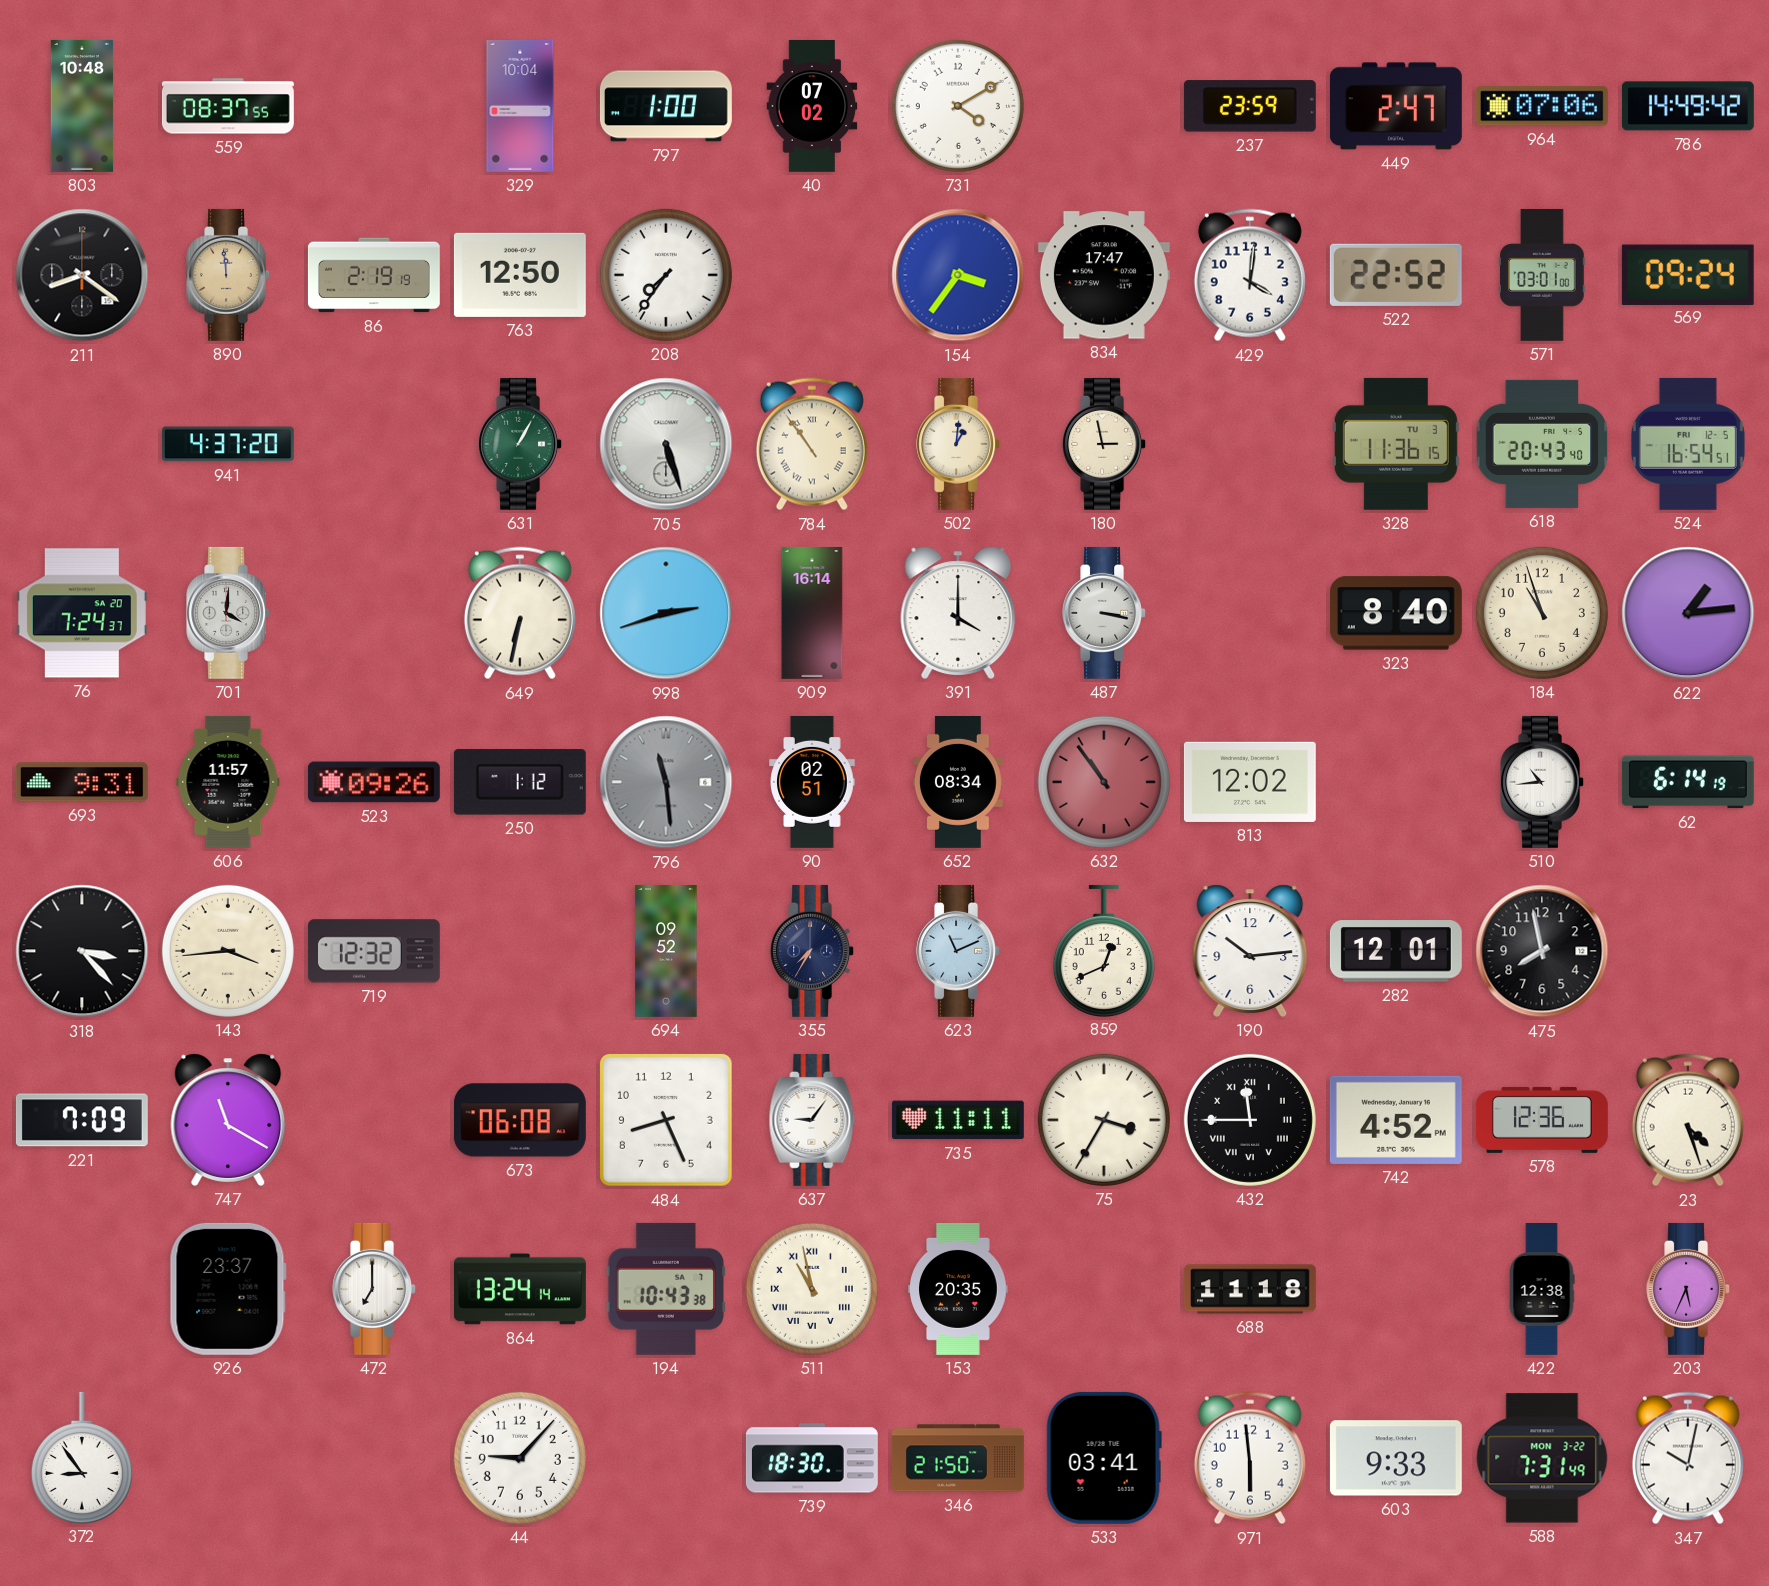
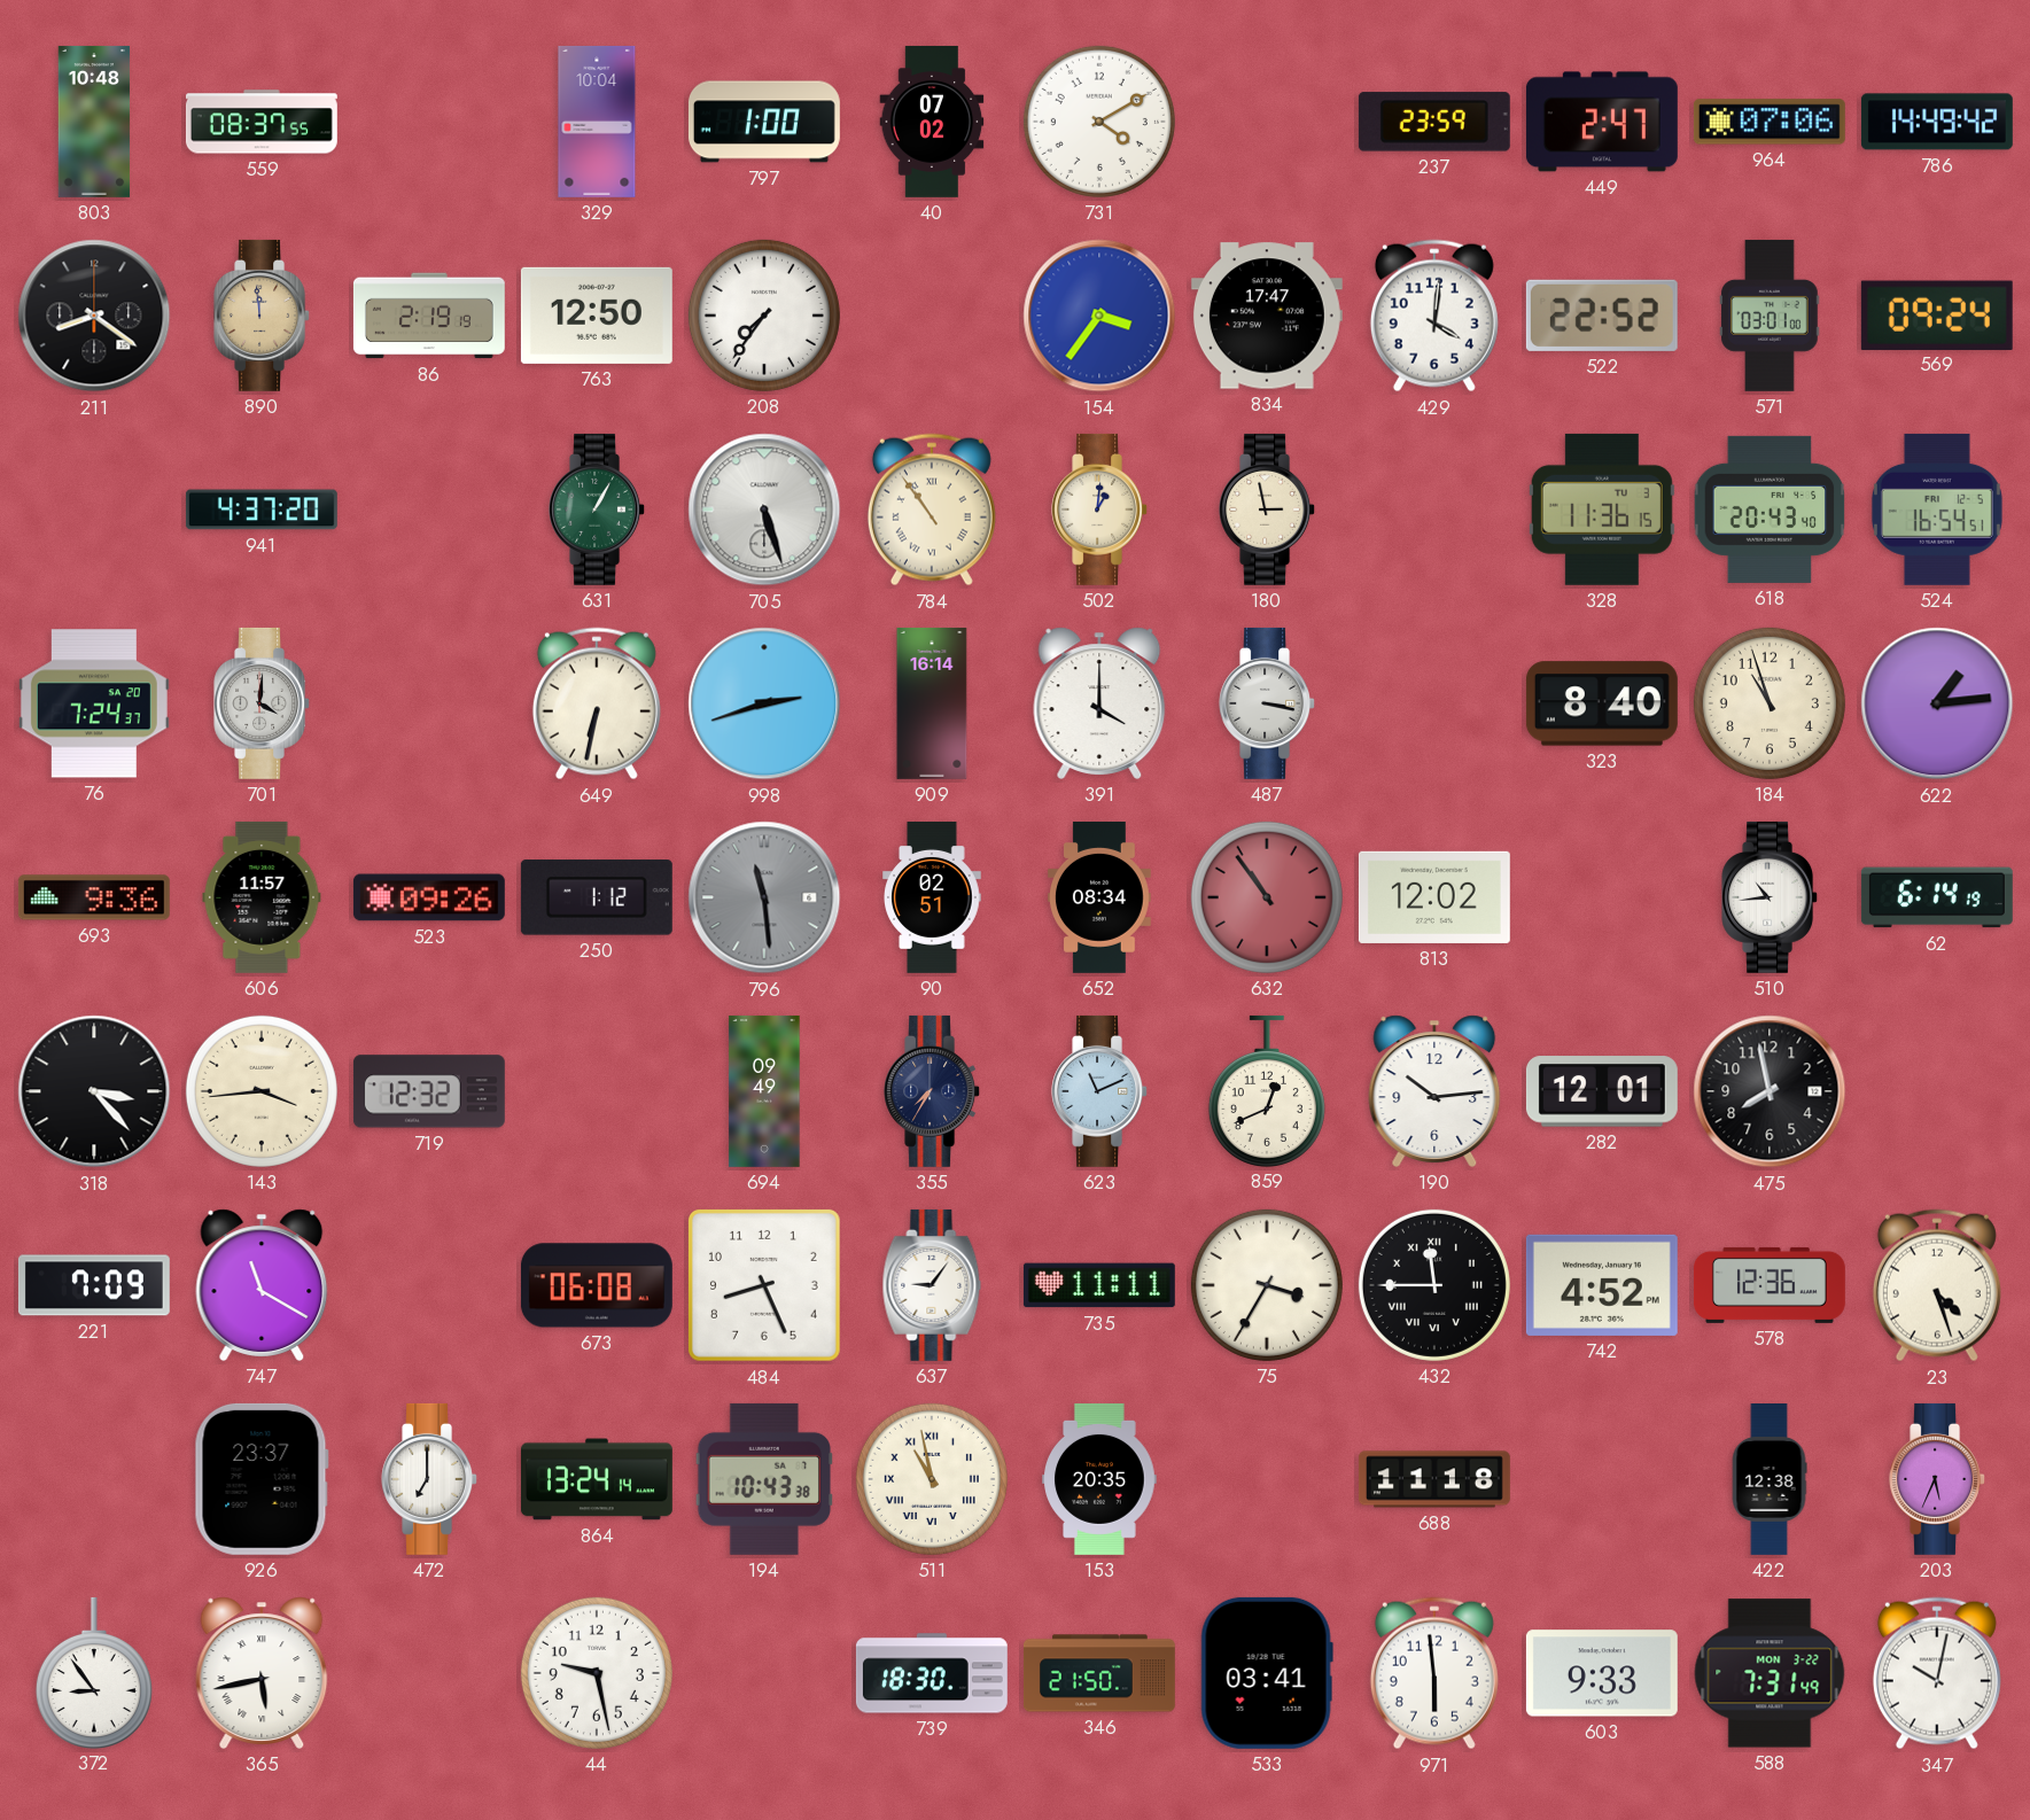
693: 9:31 -> 9:36 (94, 897)
694: 09:52 -> 09:49 (764, 1091)
365: none -> 5:43 (262, 1673)
44: 9:07 -> 9:28 (597, 1673)
